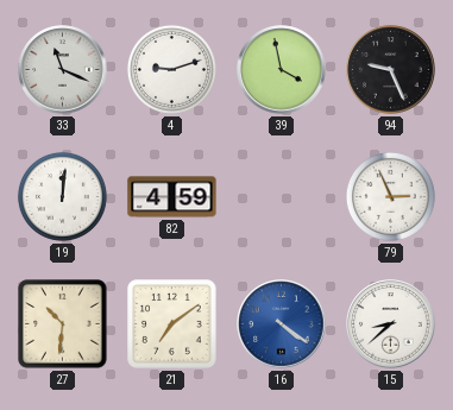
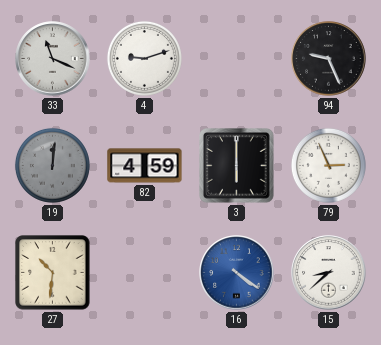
39: 3:58 -> none (282, 70)
19 dial: white -> grey (52, 165)
3: none -> 6:00 (237, 166)
21: 7:09 -> none (172, 324)
